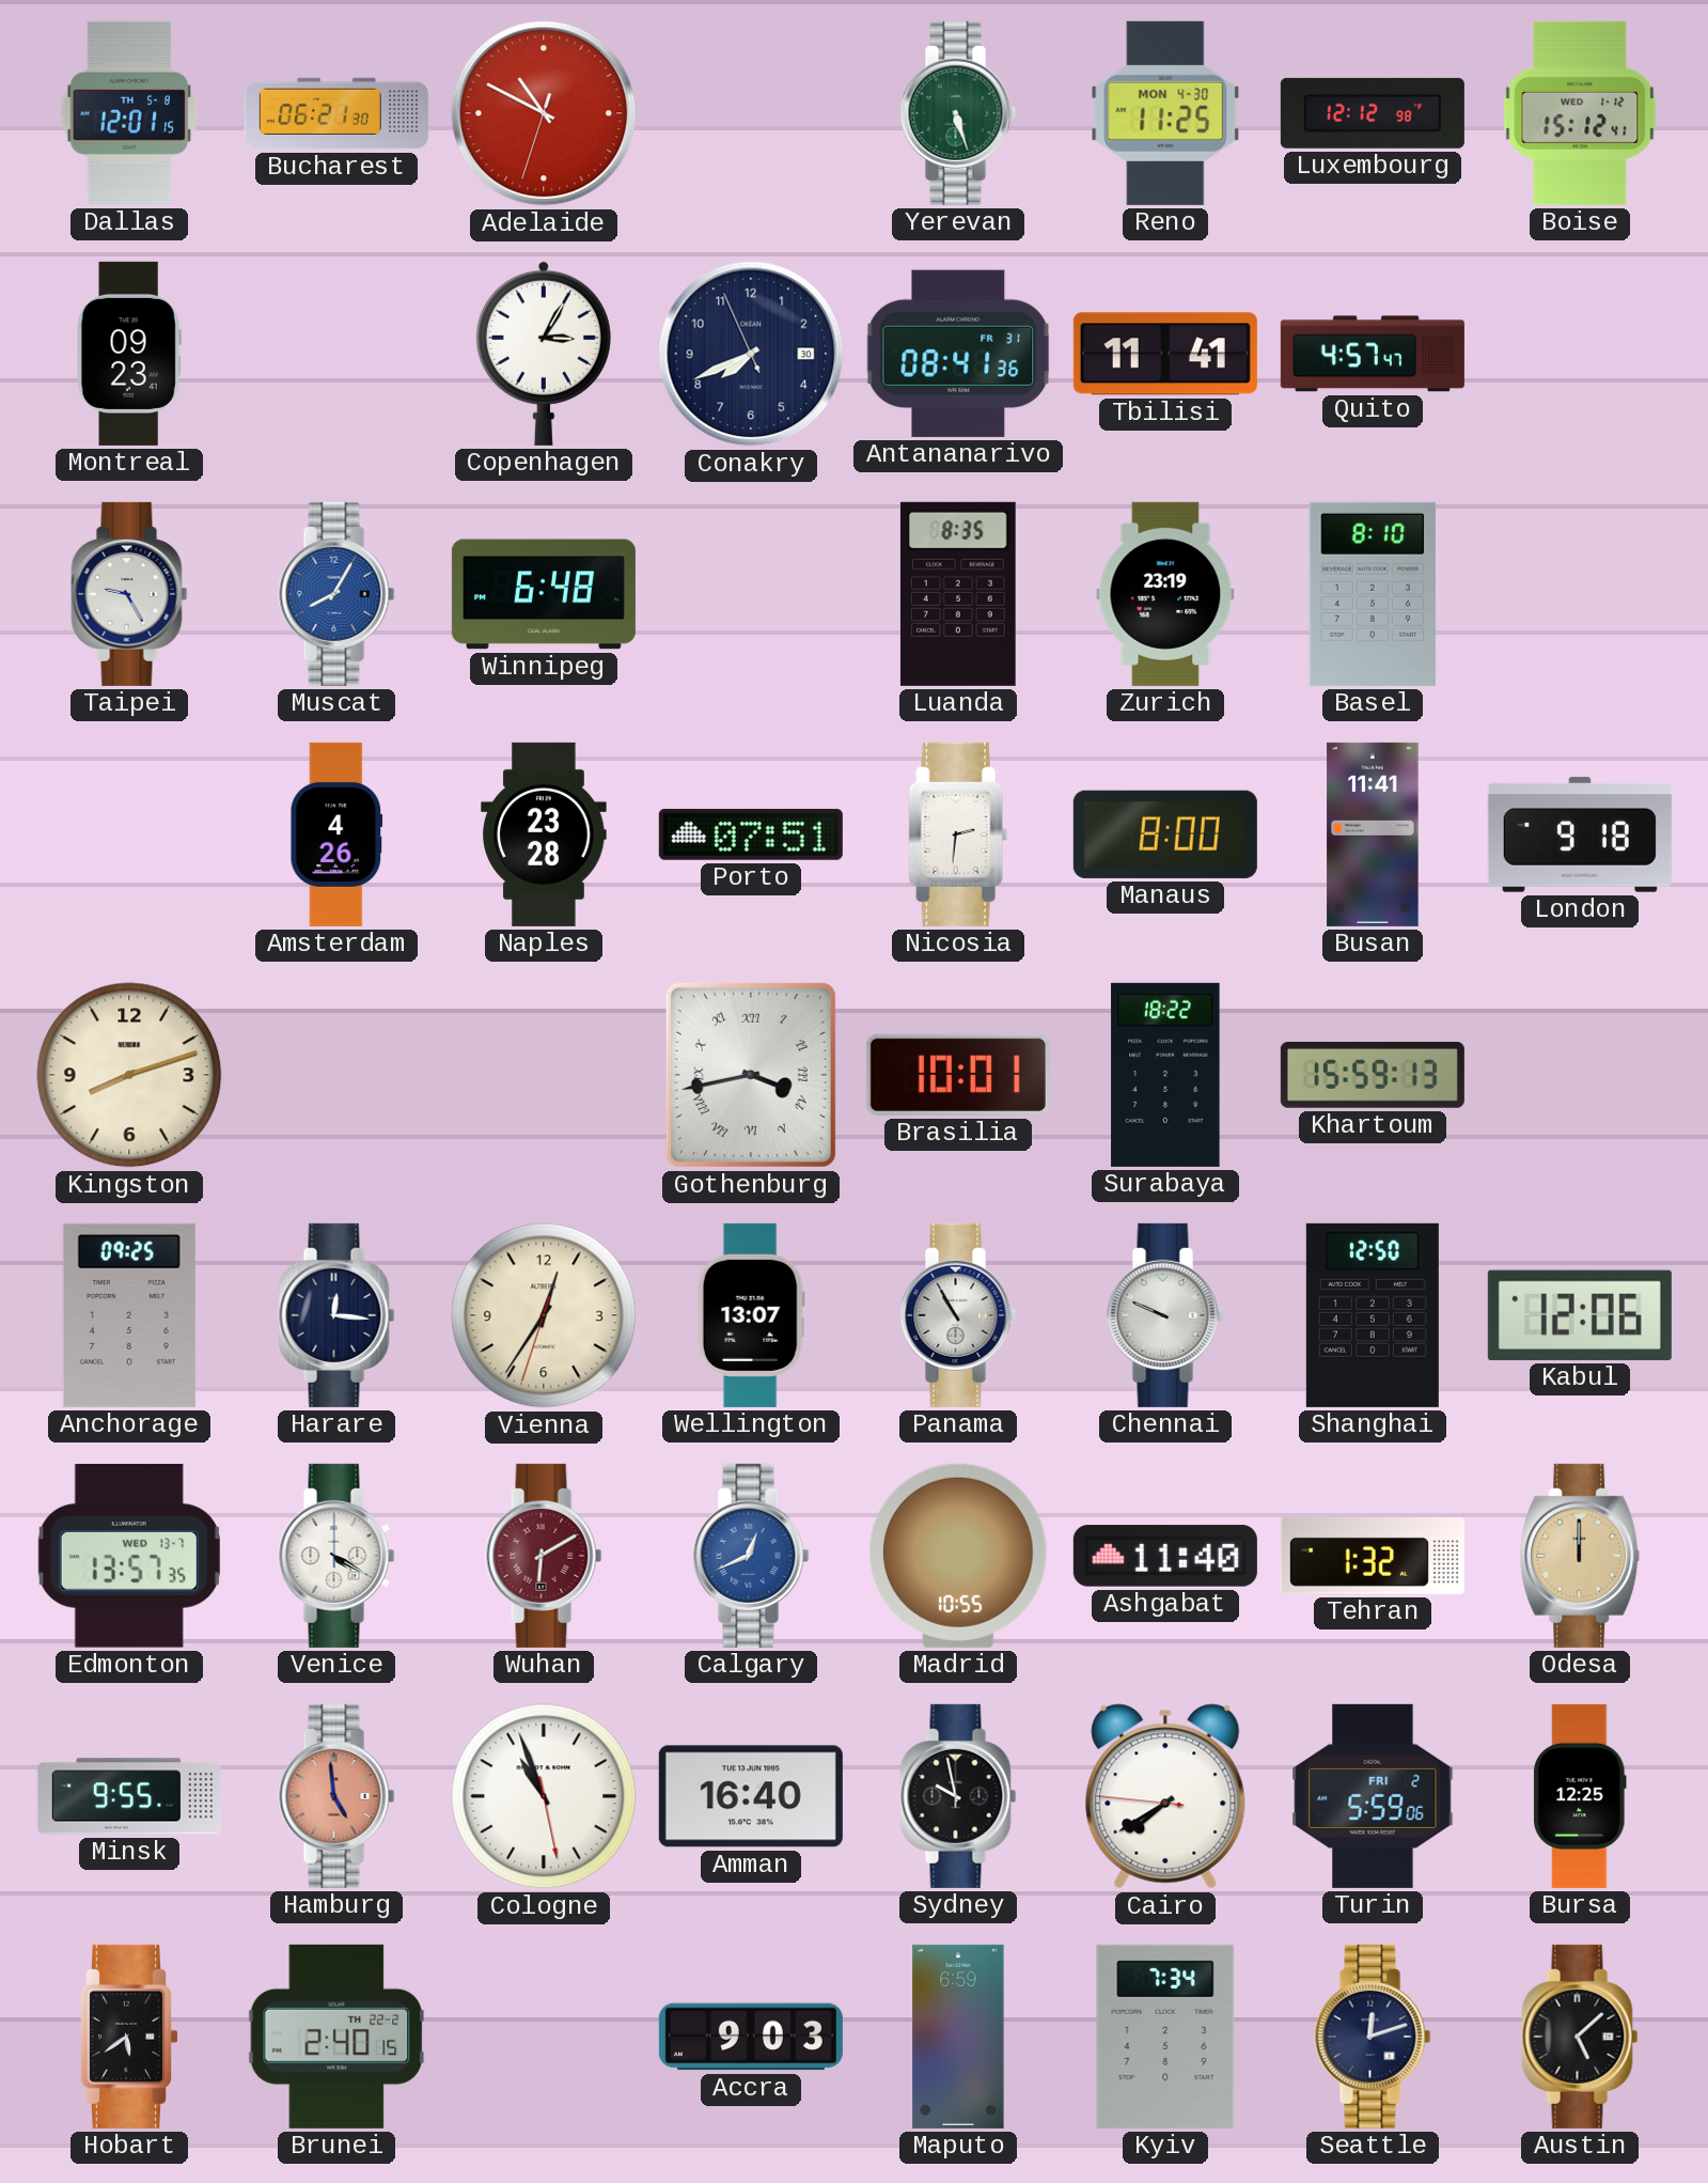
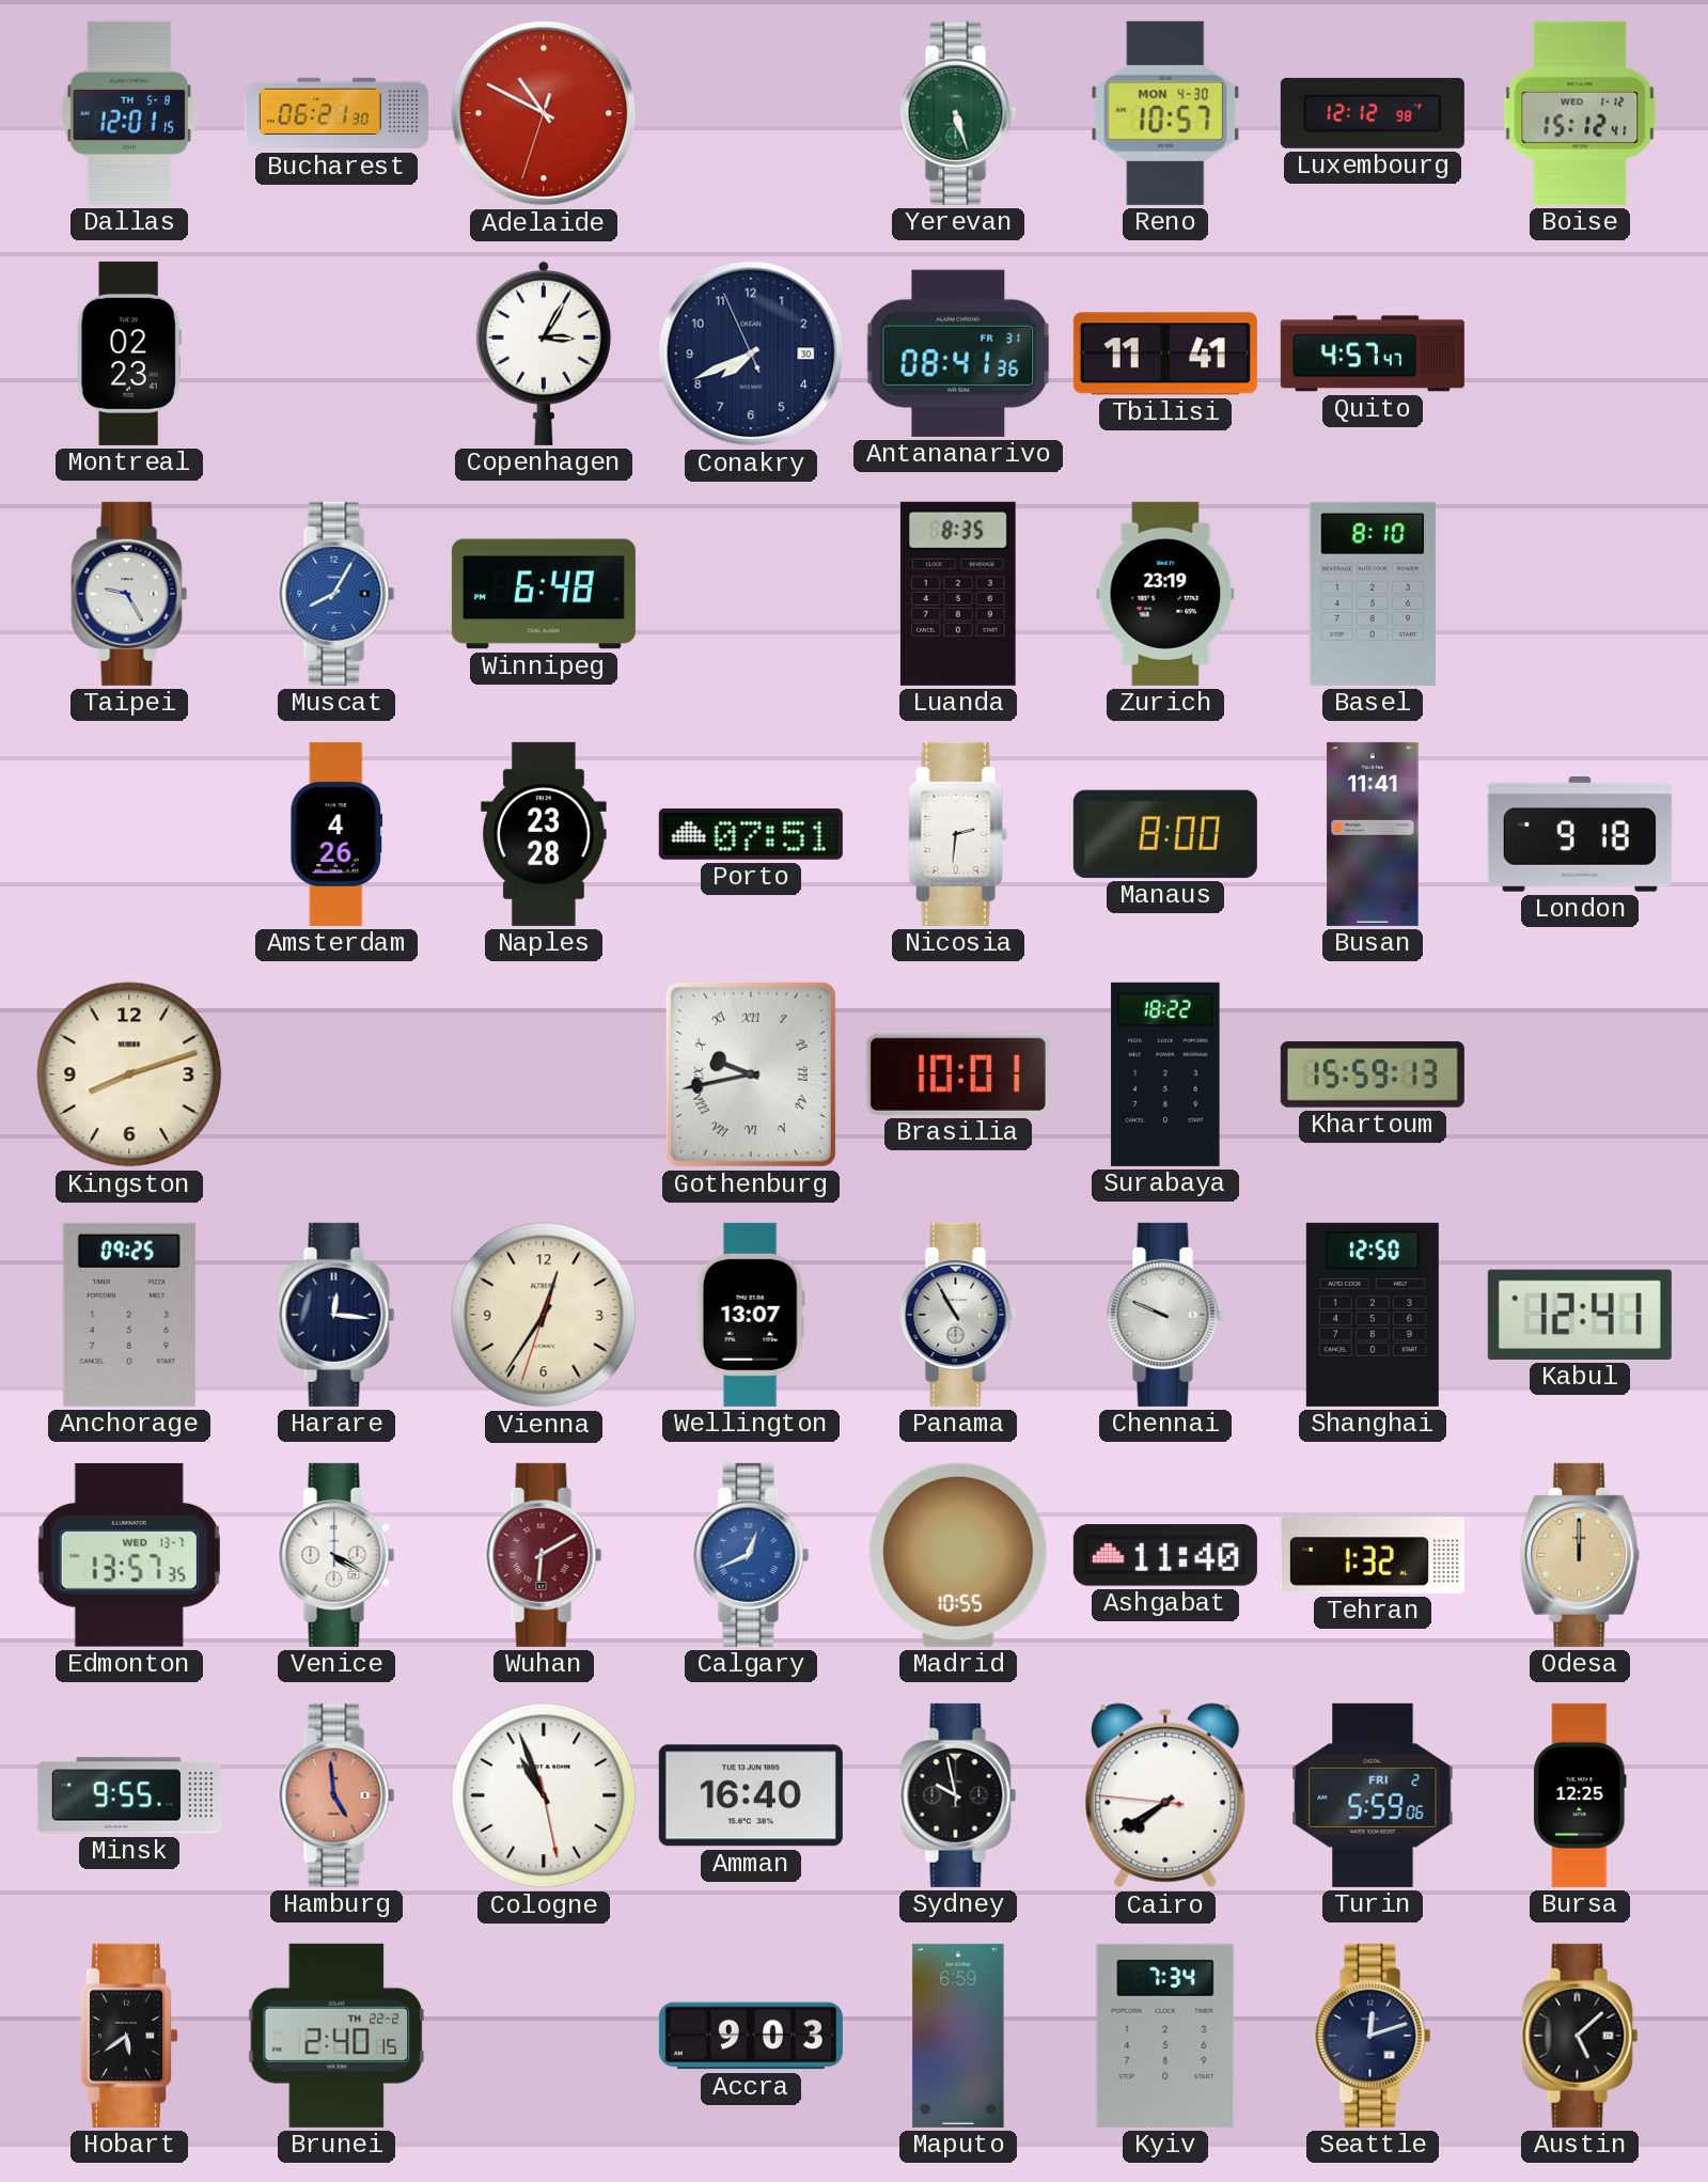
Reno: 11:25 -> 10:57 (1165, 113)
Montreal: 09:23 -> 02:23 (129, 354)
Gothenburg: 3:43 -> 9:43 (751, 1074)
Kabul: 12:06 -> 12:41 (1580, 1315)
